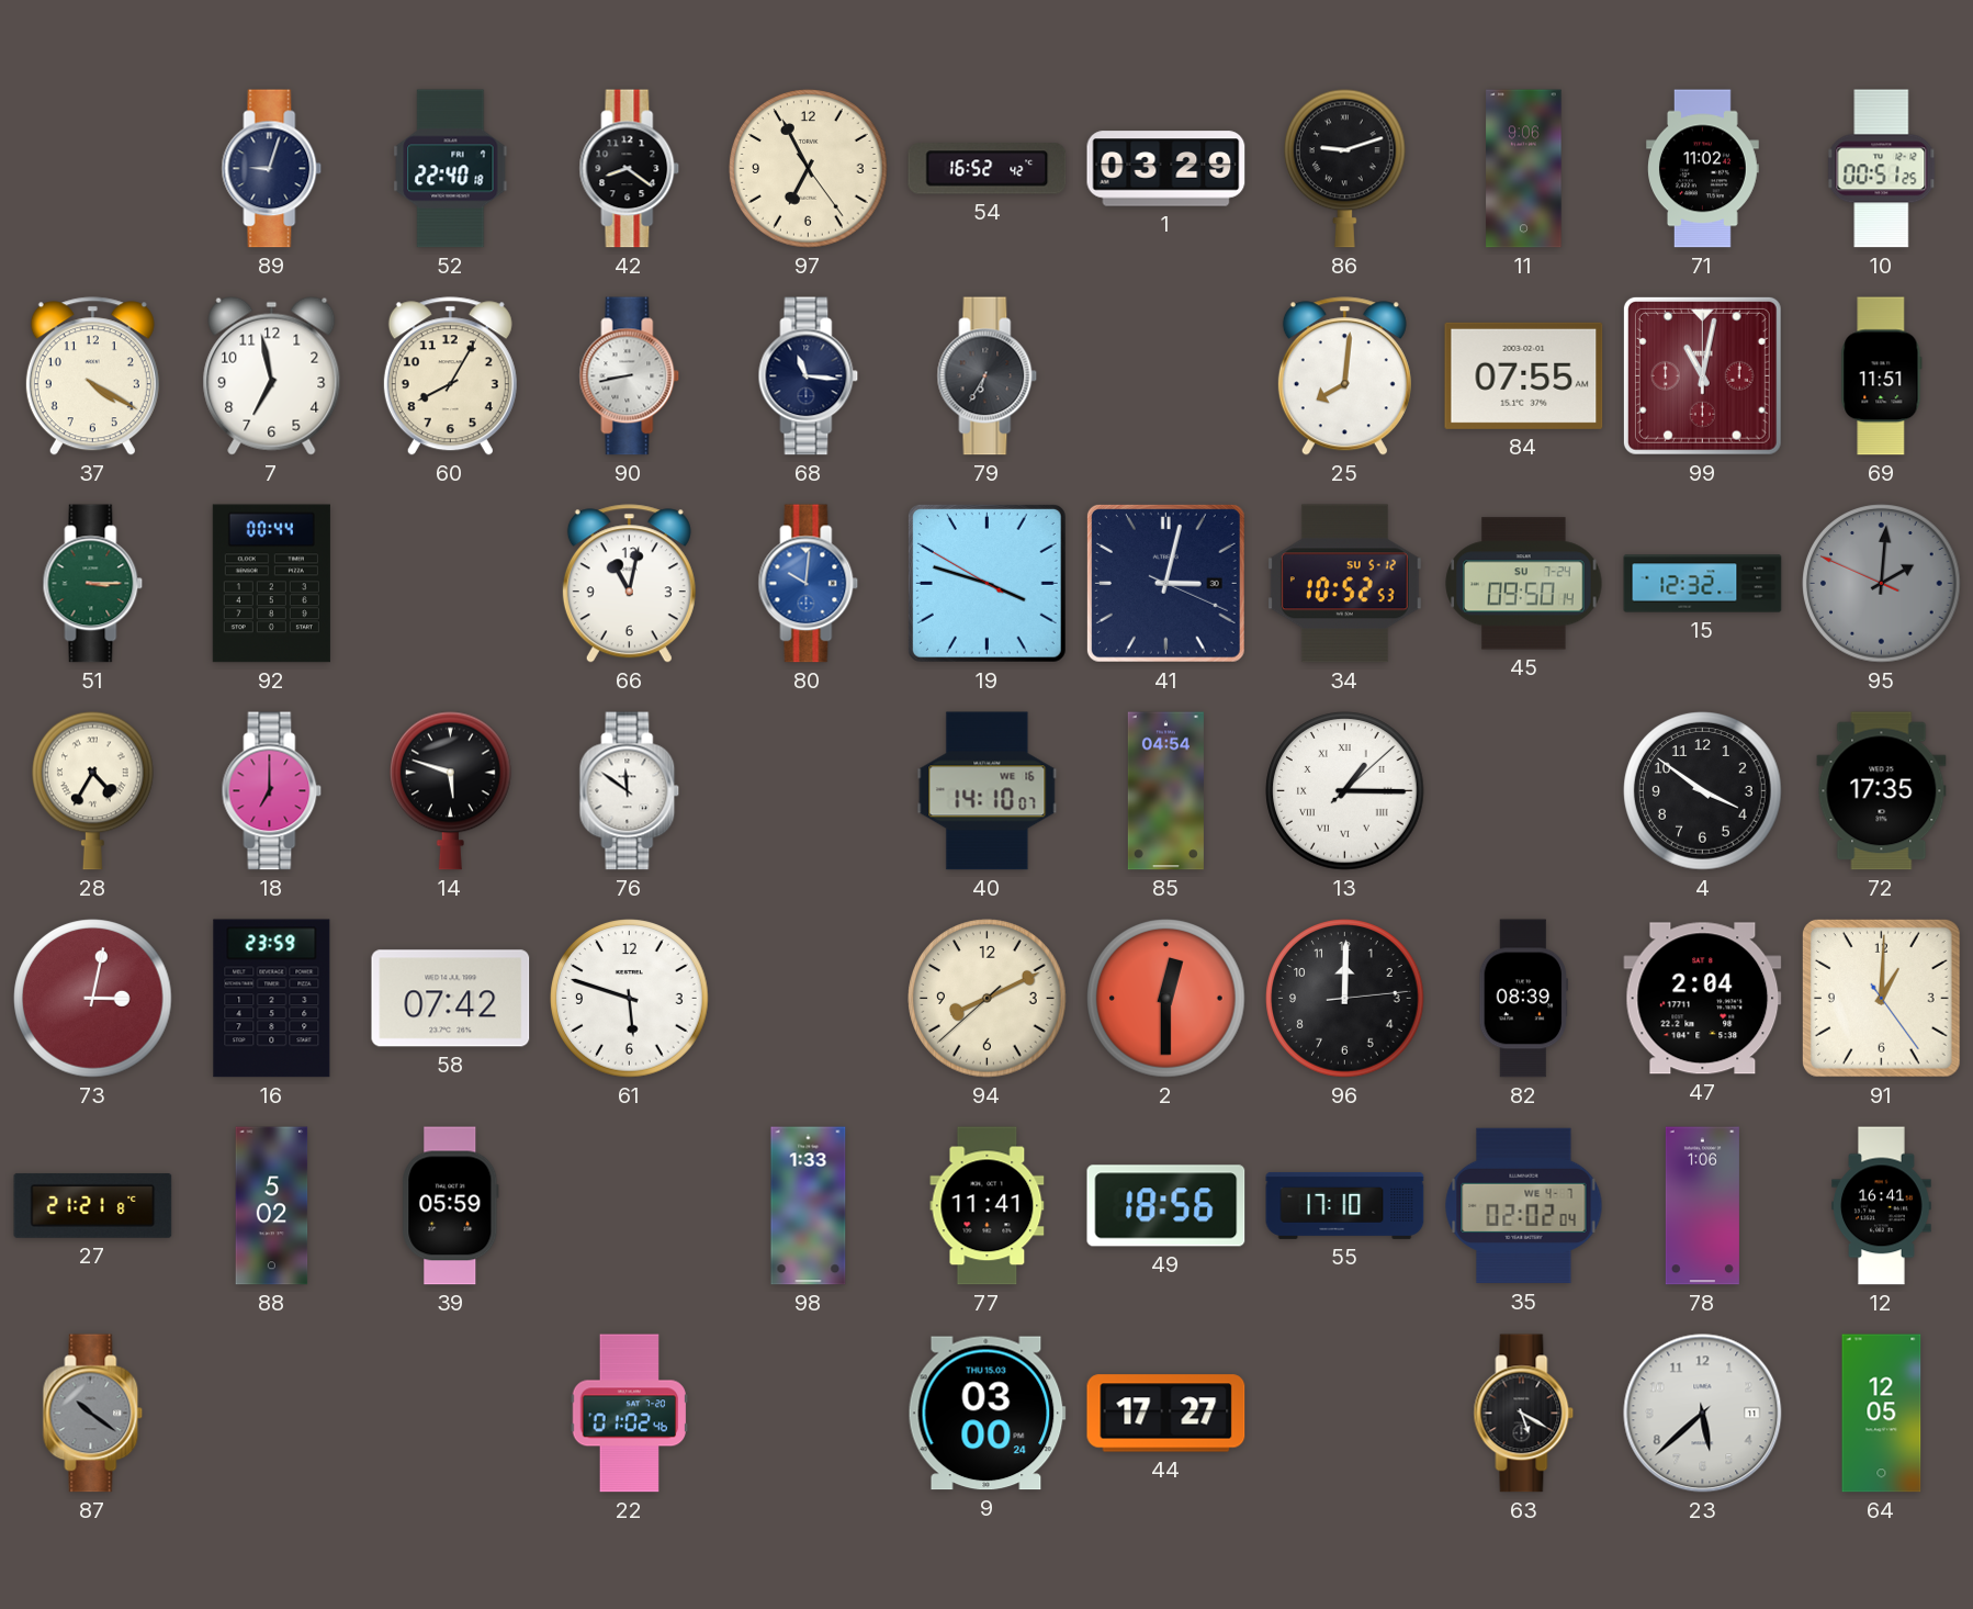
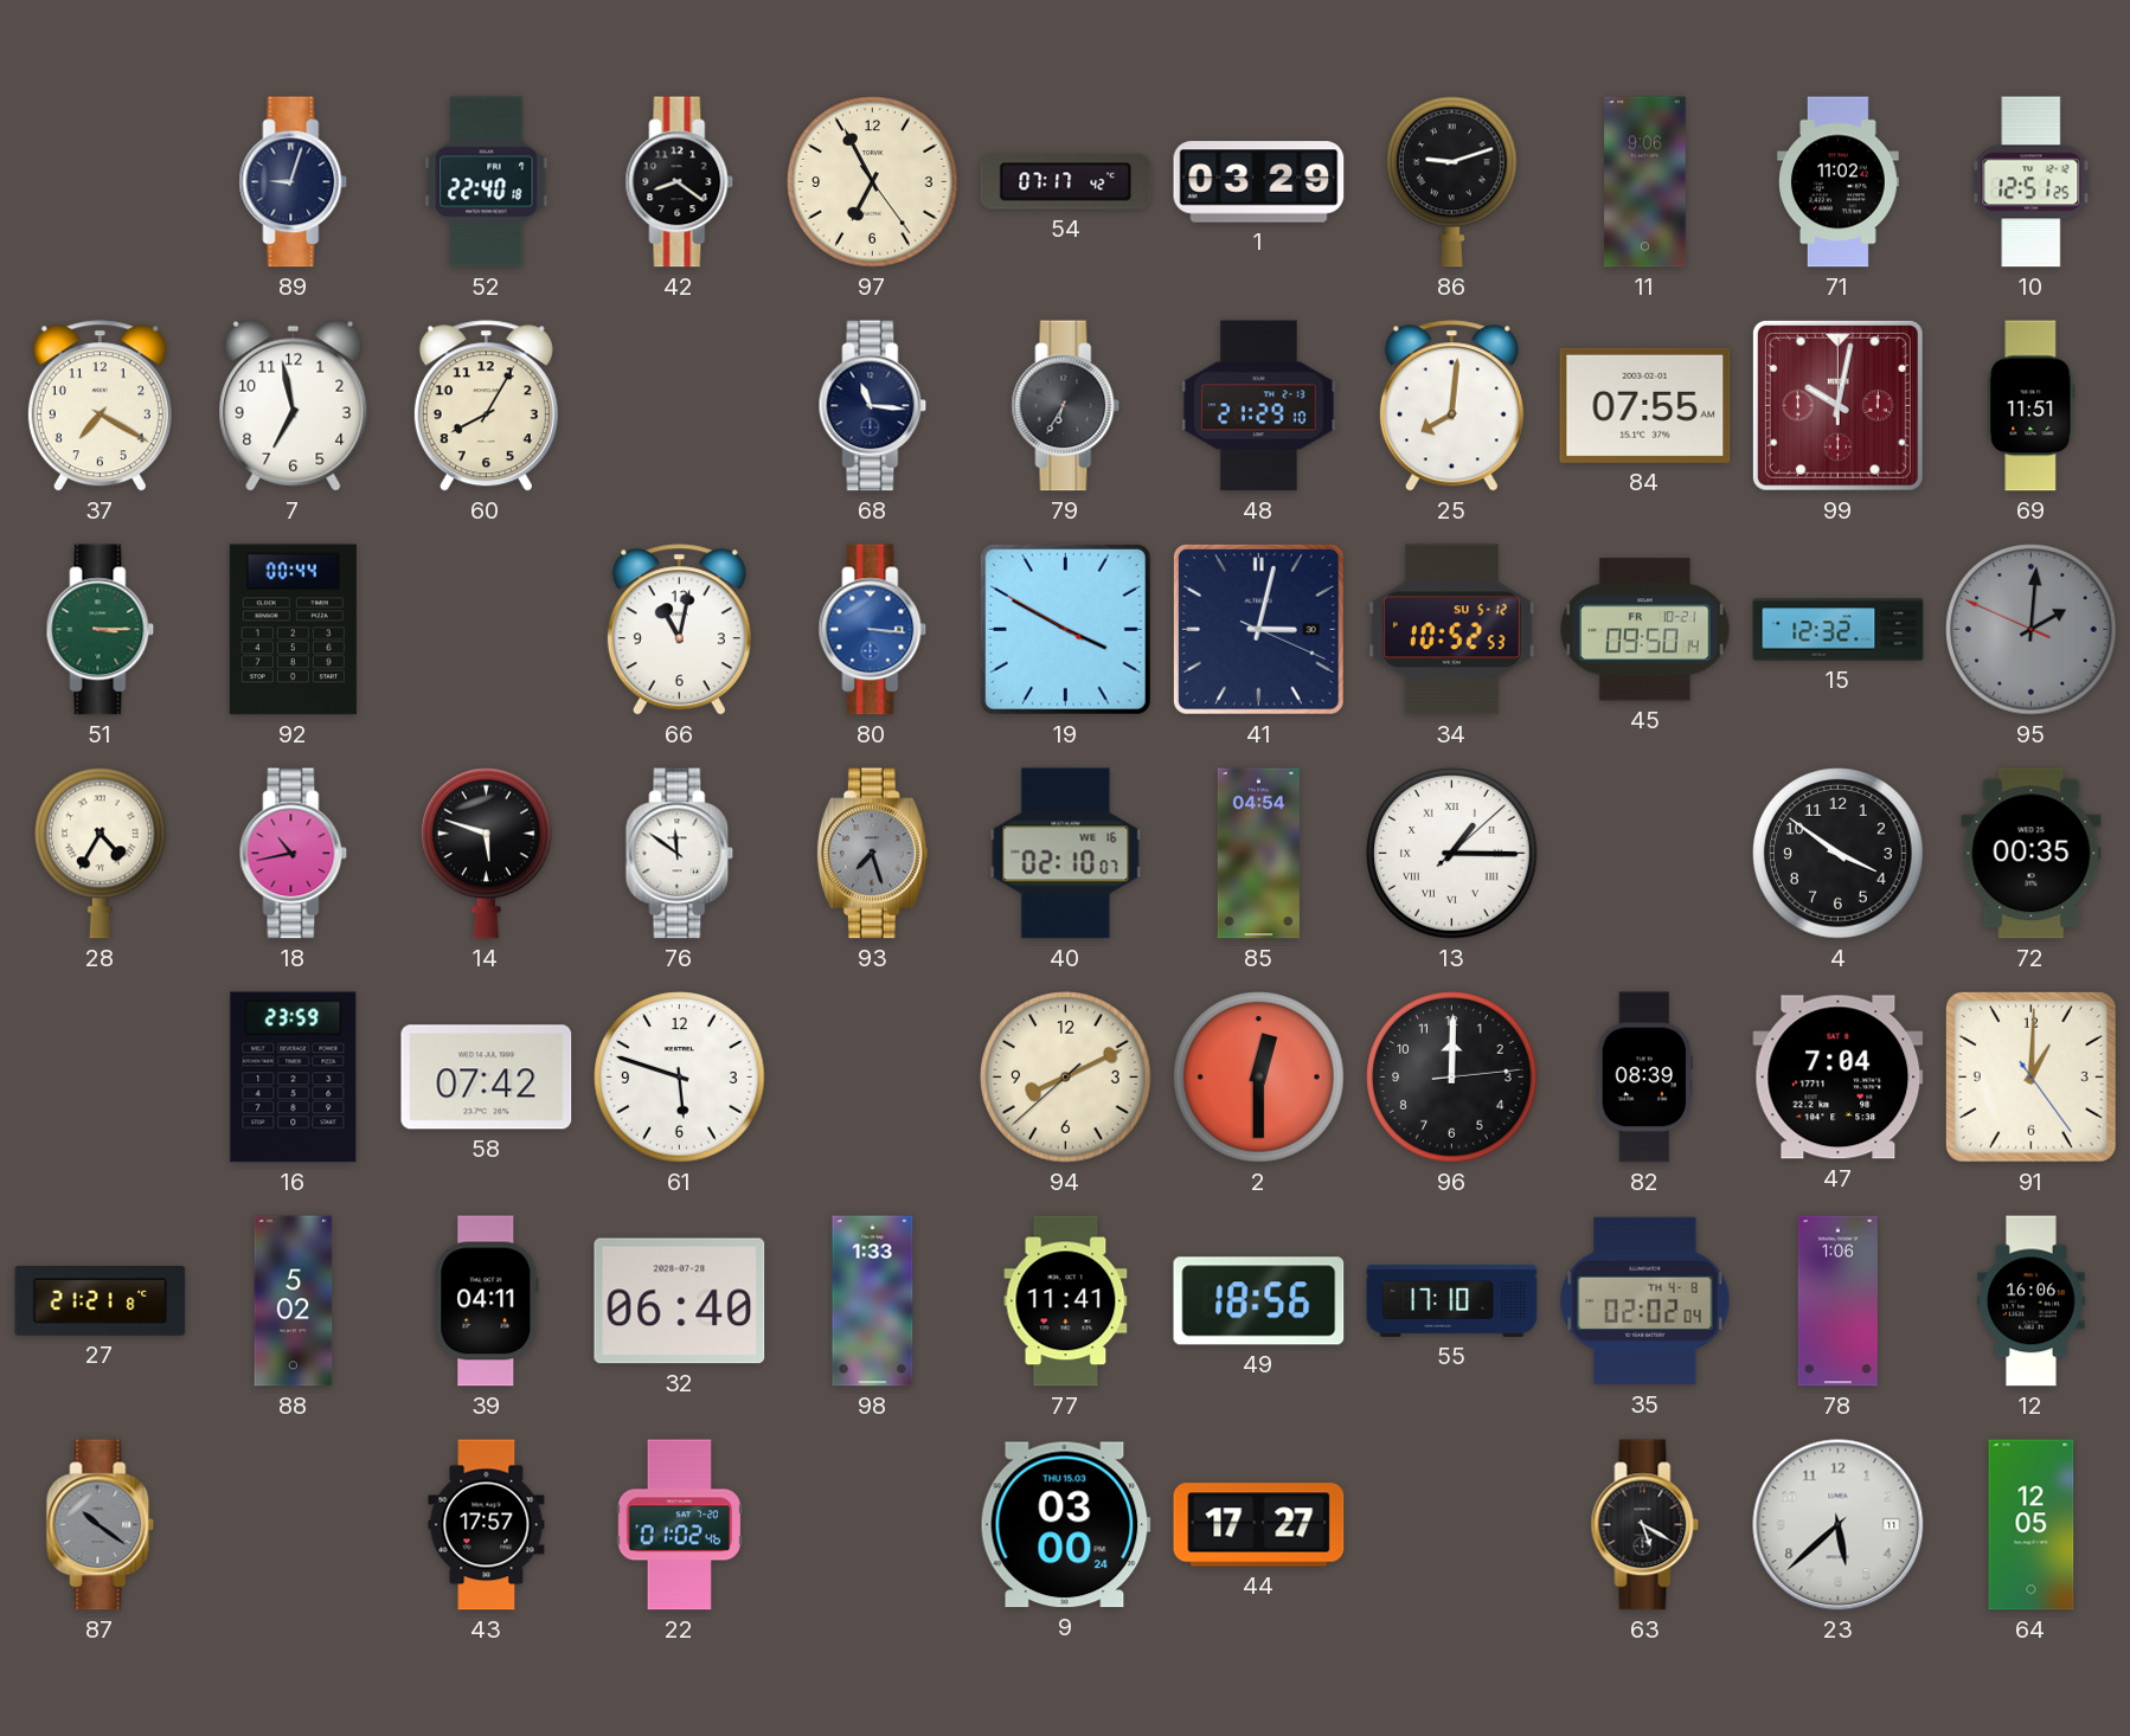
54: 16:52 -> 07:17 (1066, 182)
10: 00:51 -> 12:51 (2032, 182)
37: 4:20 -> 7:20 (100, 406)
90: 8:43 -> none (630, 376)
48: none -> 21:29 (1259, 406)
99: 11:02 -> 10:02 (1837, 405)
80: 10:01 -> 3:16 (873, 630)
19: 3:47 -> 3:49 (1065, 629)
45 date: SU 7-24 -> FR 10-21 (1645, 630)
18: 7:00 -> 10:43 (294, 854)
93: none -> 7:27 (872, 854)
40: 14:10 -> 02:10 (1066, 854)
72: 17:35 -> 00:35 (2032, 854)
73: 3:02 -> none (93, 999)
47: 2:04 -> 7:04 (1839, 1078)
39: 05:59 -> 04:11 (487, 1301)
32: none -> 06:40 (680, 1301)
35 date: WE 4-7 -> TH 4-8 (1645, 1301)
12: 16:41 -> 16:06 (2032, 1301)
43: none -> 17:57 (487, 1525)
